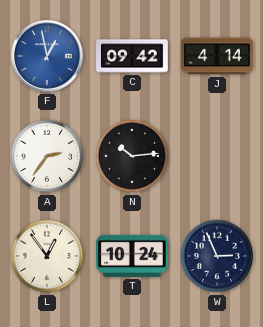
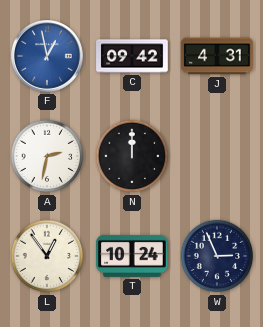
J: 4:14 -> 4:31 (217, 56)
A: 2:36 -> 2:32 (47, 156)
N: 10:14 -> 12:00 (132, 156)
